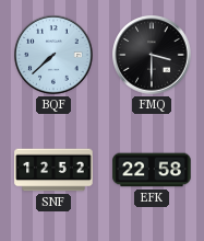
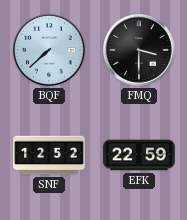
EFK: 22:58 -> 22:59 (139, 155)
